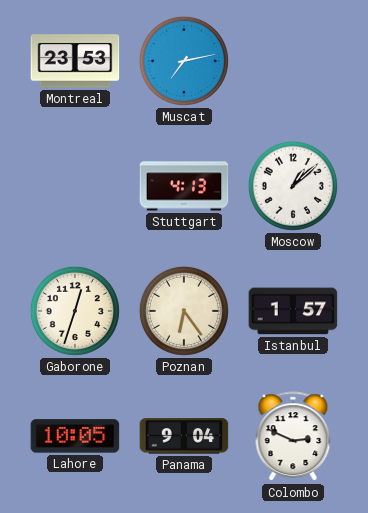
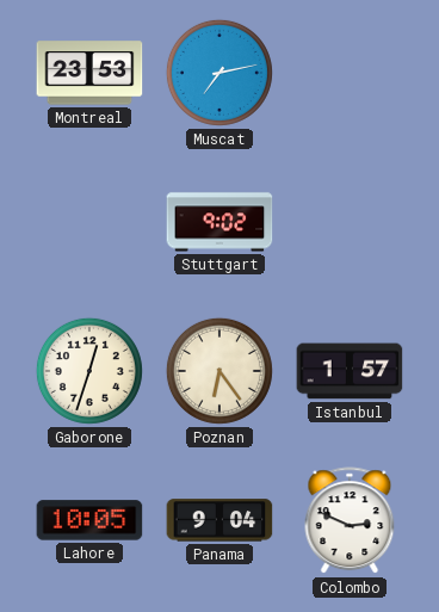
Stuttgart: 4:13 -> 9:02 (219, 222)
Moscow: 1:08 -> none (293, 186)
